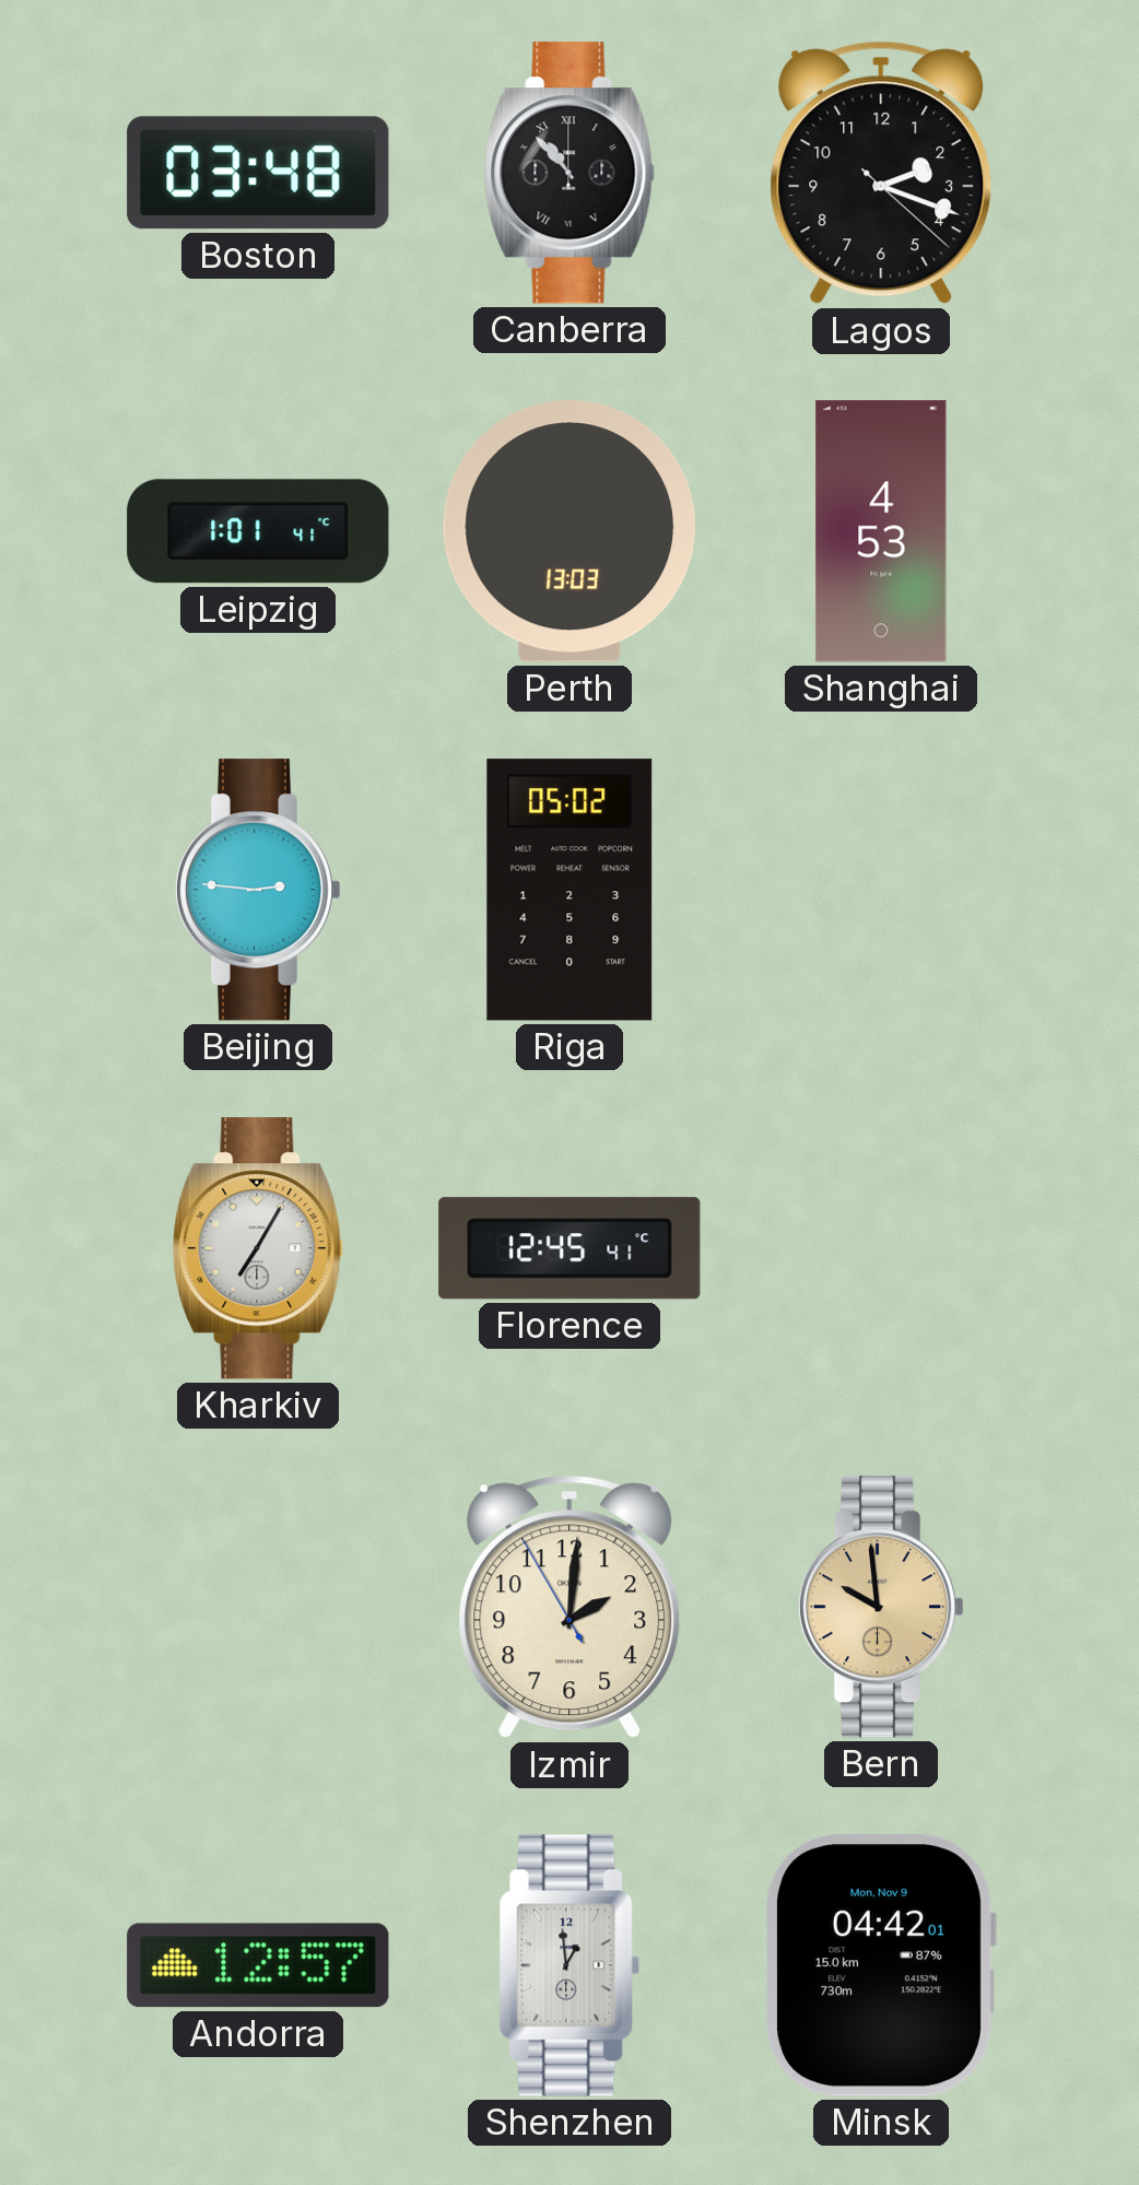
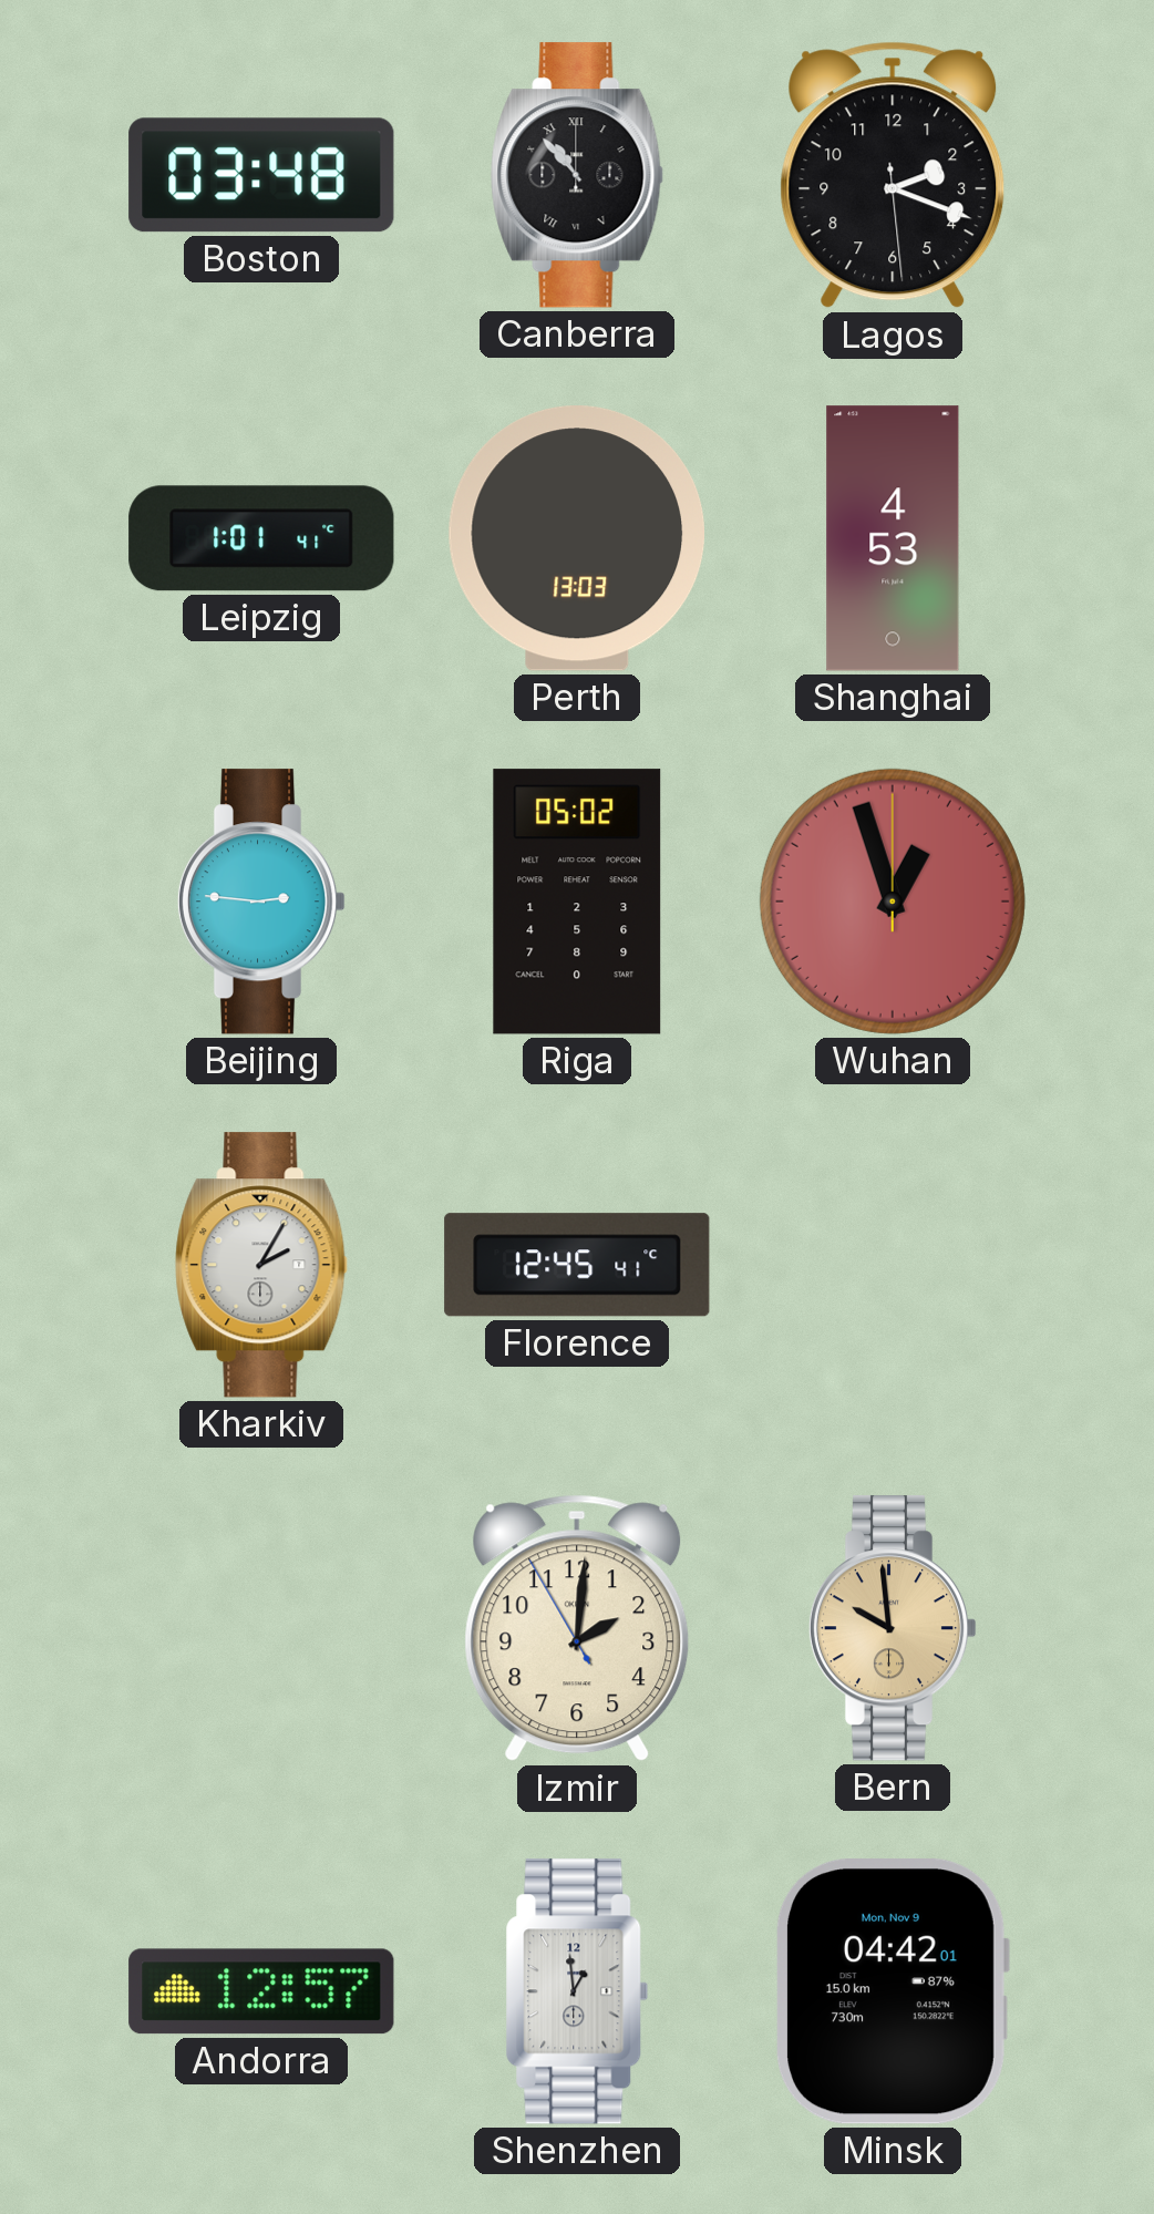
Lagos: 2:18:22 -> 2:18:29 (893, 175)
Wuhan: none -> 12:57 (893, 902)
Kharkiv: 7:05 -> 2:05 (261, 1265)
